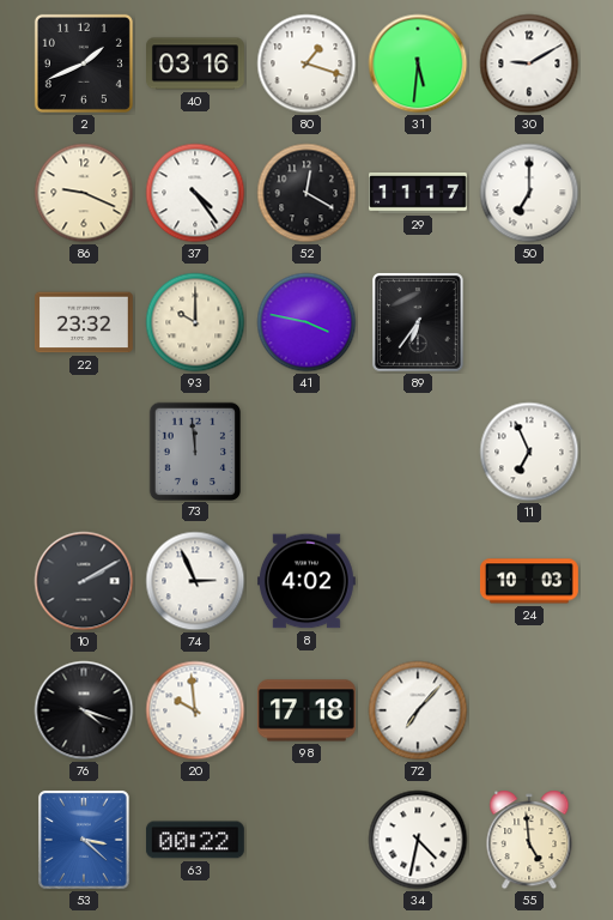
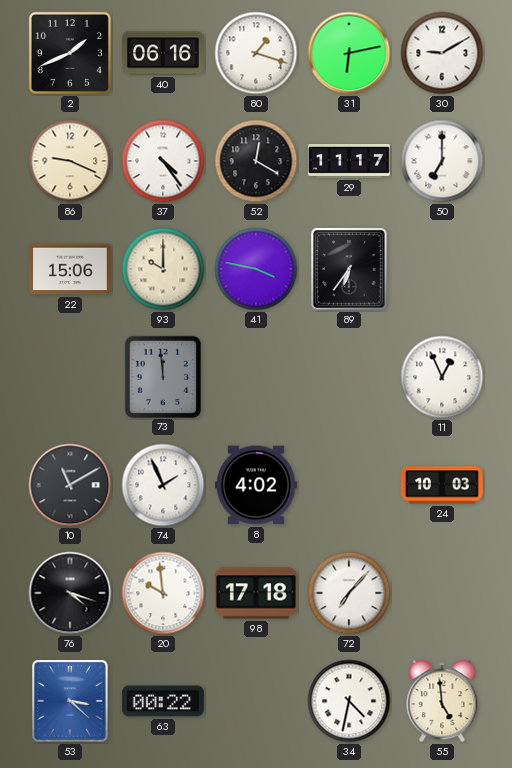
40: 03:16 -> 06:16 (164, 53)
31: 5:31 -> 6:13 (349, 53)
22: 23:32 -> 15:06 (70, 269)
11: 6:56 -> 12:56 (442, 377)
10: 2:10 -> 11:10 (70, 485)
74: 2:56 -> 1:56 (163, 485)
